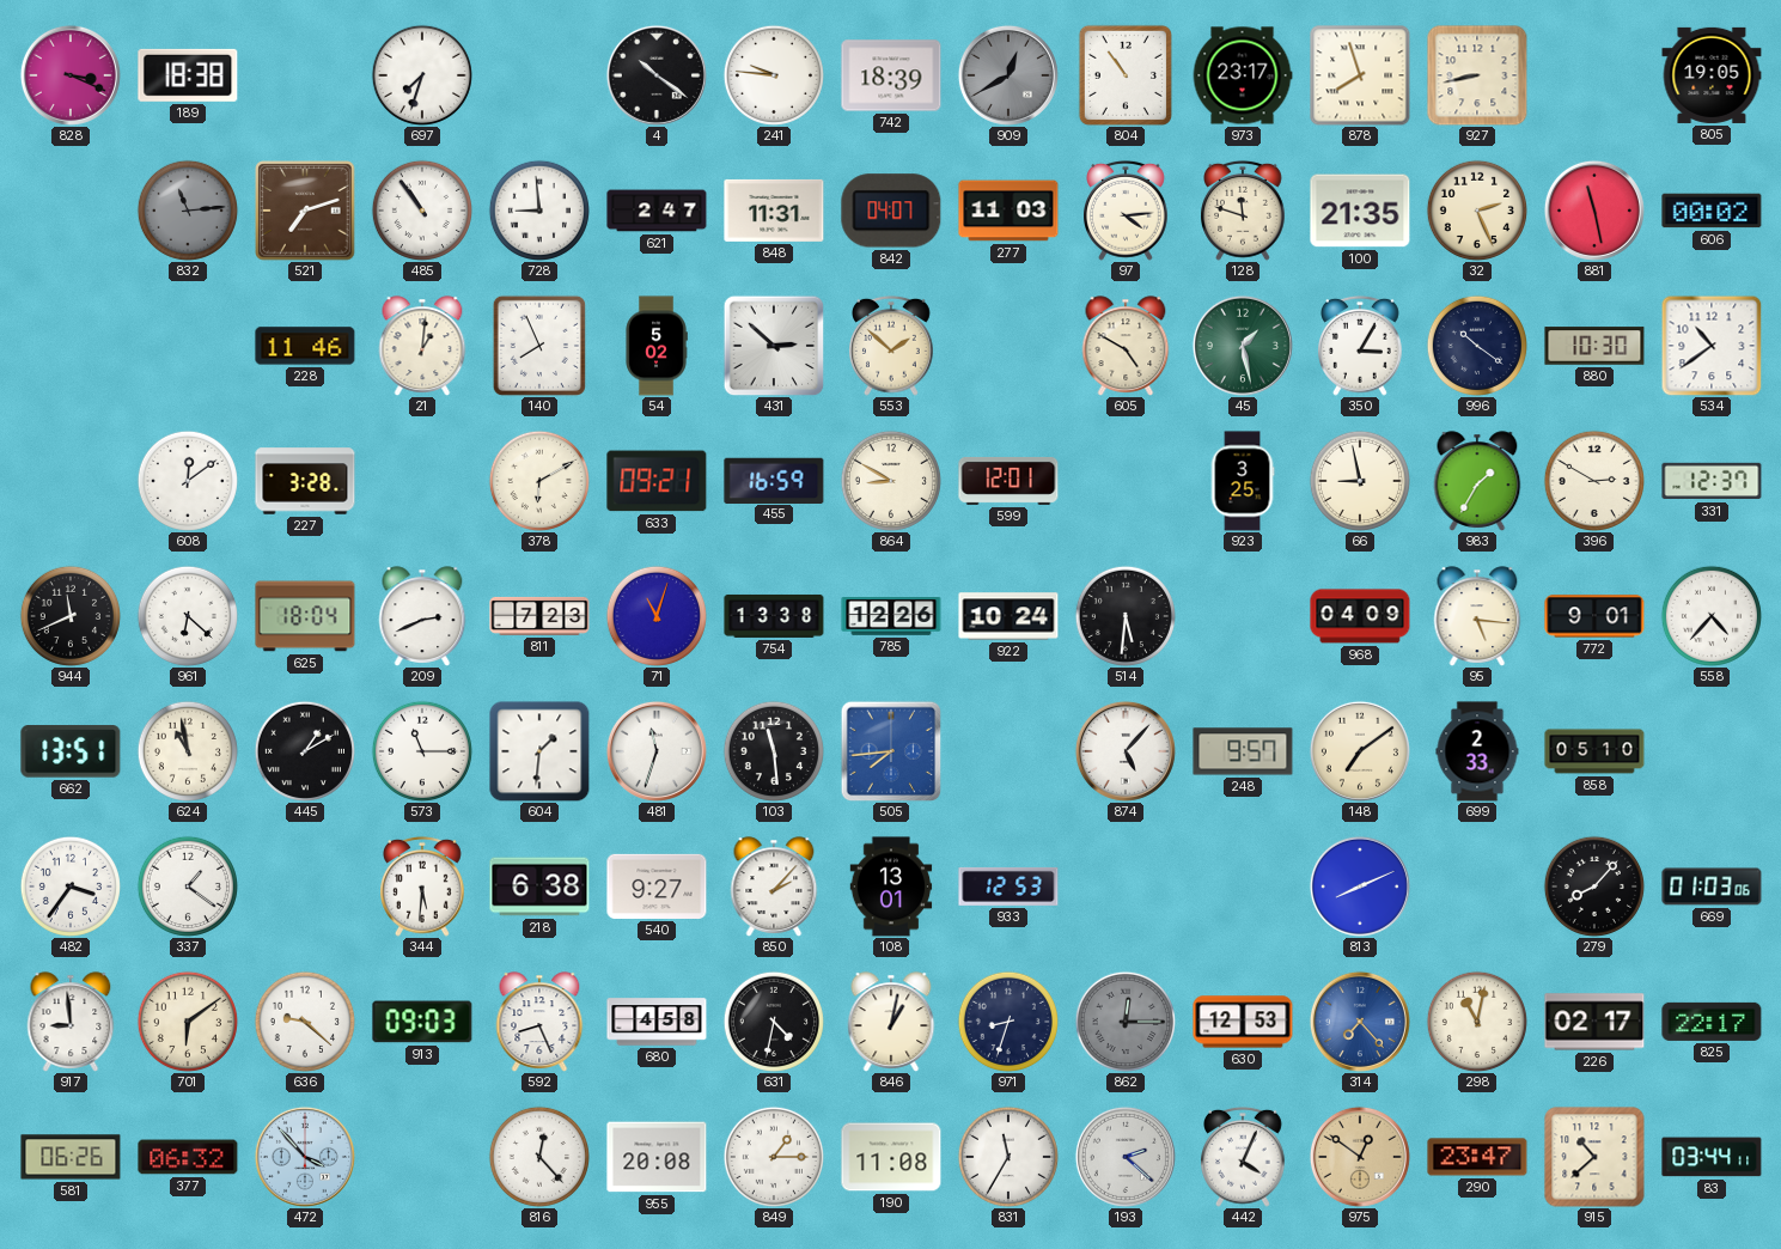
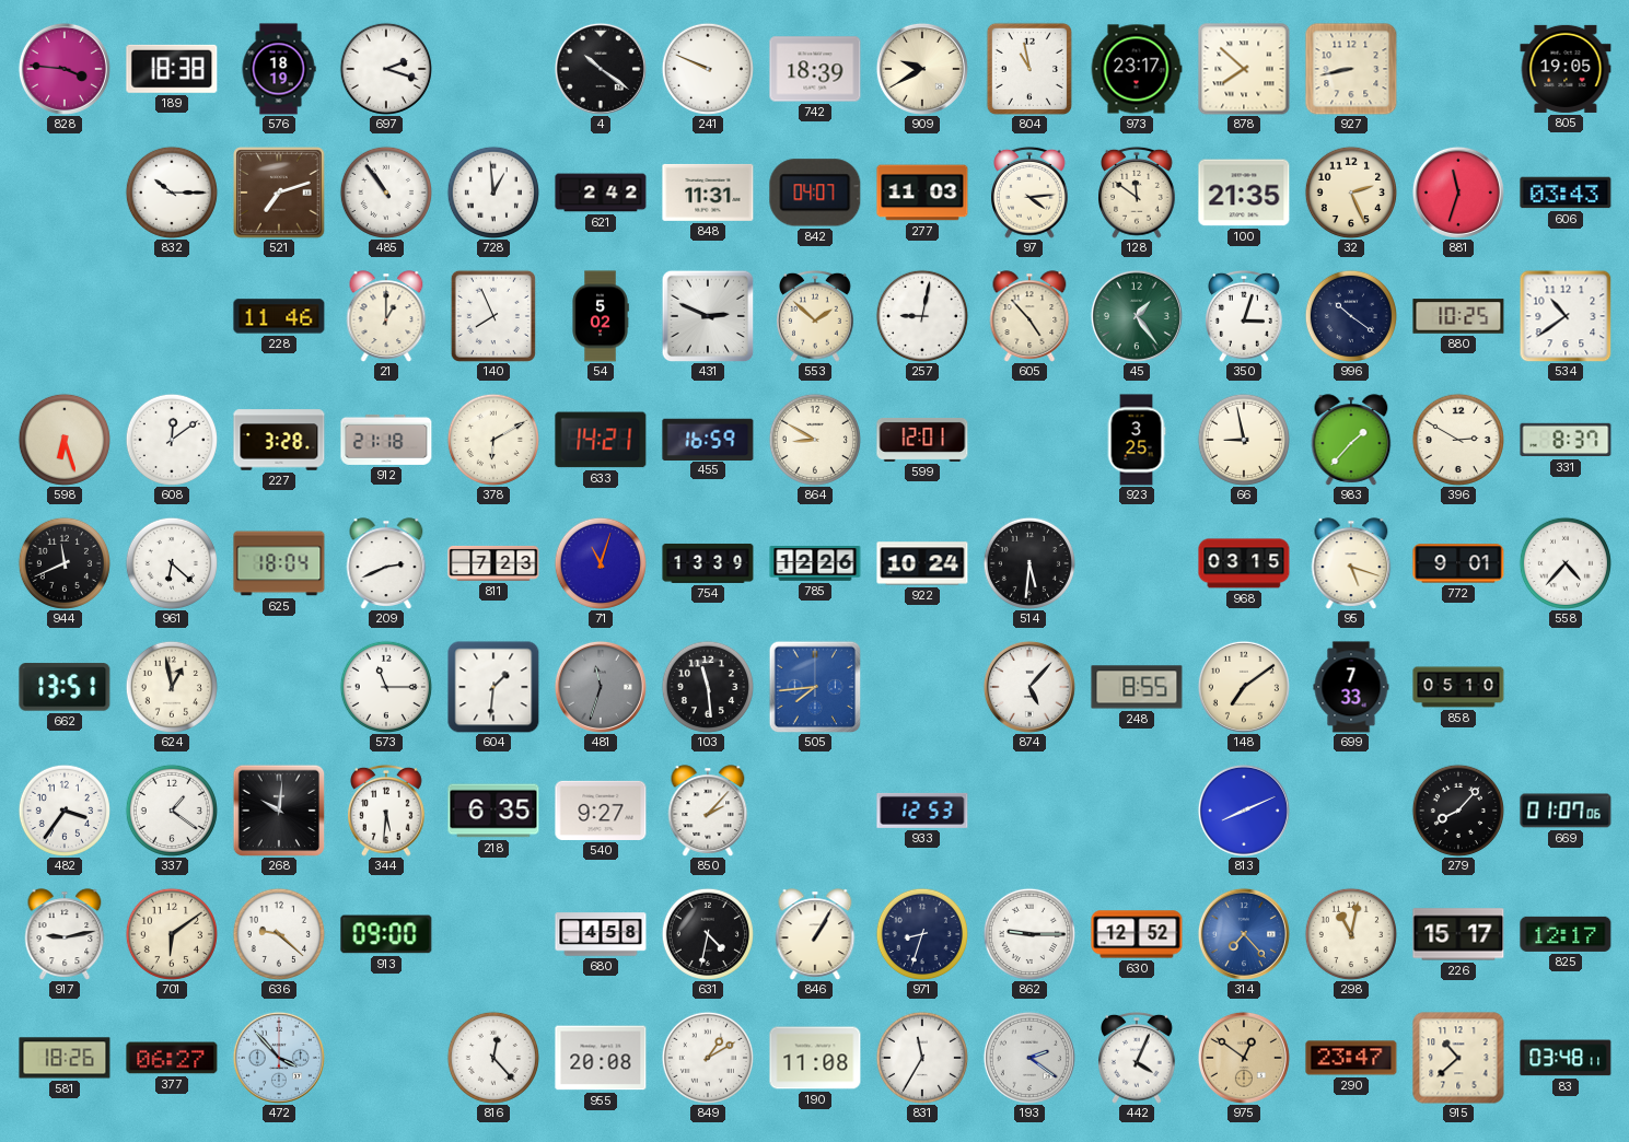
828: 3:19 -> 3:46 (65, 69)
576: none -> 18:19 (279, 69)
697: 7:33 -> 2:18 (386, 69)
241: 9:46 -> 9:49 (708, 69)
909: 12:40 -> 9:40 (922, 69)
909 dial: grey -> cream (922, 69)
804: 10:54 -> 10:58 (1029, 69)
878: 7:57 -> 7:52 (1244, 69)
832: 11:14 -> 10:15 (172, 193)
832 dial: grey -> white (172, 193)
728: 8:59 -> 12:59 (493, 193)
621: 2:47 -> 2:42 (601, 193)
128: 11:48 -> 11:51 (1138, 193)
881: 11:28 -> 11:33 (1458, 193)
606: 00:02 -> 03:43 (1566, 193)
21: 1:01 -> 1:00 (386, 316)
431: 2:52 -> 2:49 (708, 316)
257: none -> 9:02 (922, 316)
605: 4:50 -> 4:53 (1029, 316)
45: 1:28 -> 1:24 (1137, 316)
350: 3:05 -> 3:03 (1245, 316)
880: 10:30 -> 10:25 (1458, 316)
598: none -> 6:27 (65, 440)
912: none -> 21:18 (386, 440)
633: 09:21 -> 14:21 (601, 440)
983: 1:35 -> 1:37 (1351, 440)
331: 12:37 -> 8:37 (1566, 440)
754: 13:38 -> 13:39 (708, 563)
968: 04:09 -> 03:15 (1244, 563)
95: 5:16 -> 5:18 (1351, 563)
624: 10:58 -> 12:58 (172, 687)
445: 1:10 -> none (305, 751)
481 dial: white -> grey (601, 687)
248: 9:57 -> 8:55 (1137, 687)
699: 2:33 -> 7:33 (1351, 687)
268: none -> 10:01 (279, 811)
218: 6:38 -> 6:35 (493, 811)
108: 13:01 -> none (891, 887)
669: 01:03 -> 01:07 (1566, 811)
917: 8:59 -> 9:13 (65, 934)
913: 09:03 -> 09:00 (386, 934)
592: 8:26 -> none (539, 1022)
846: 1:02 -> 1:05 (815, 934)
862: 12:15 -> 9:15 (1029, 934)
862 dial: grey -> white (1029, 934)
630: 12:53 -> 12:52 (1137, 934)
226: 02:17 -> 15:17 (1458, 934)
825: 22:17 -> 12:17 (1566, 934)
581: 06:26 -> 18:26 (65, 1058)
377: 06:32 -> 06:27 (172, 1058)
849: 1:15 -> 1:10 (708, 1058)
193: 2:22 -> 2:21 (1029, 1058)
83: 03:44 -> 03:48 (1566, 1058)
